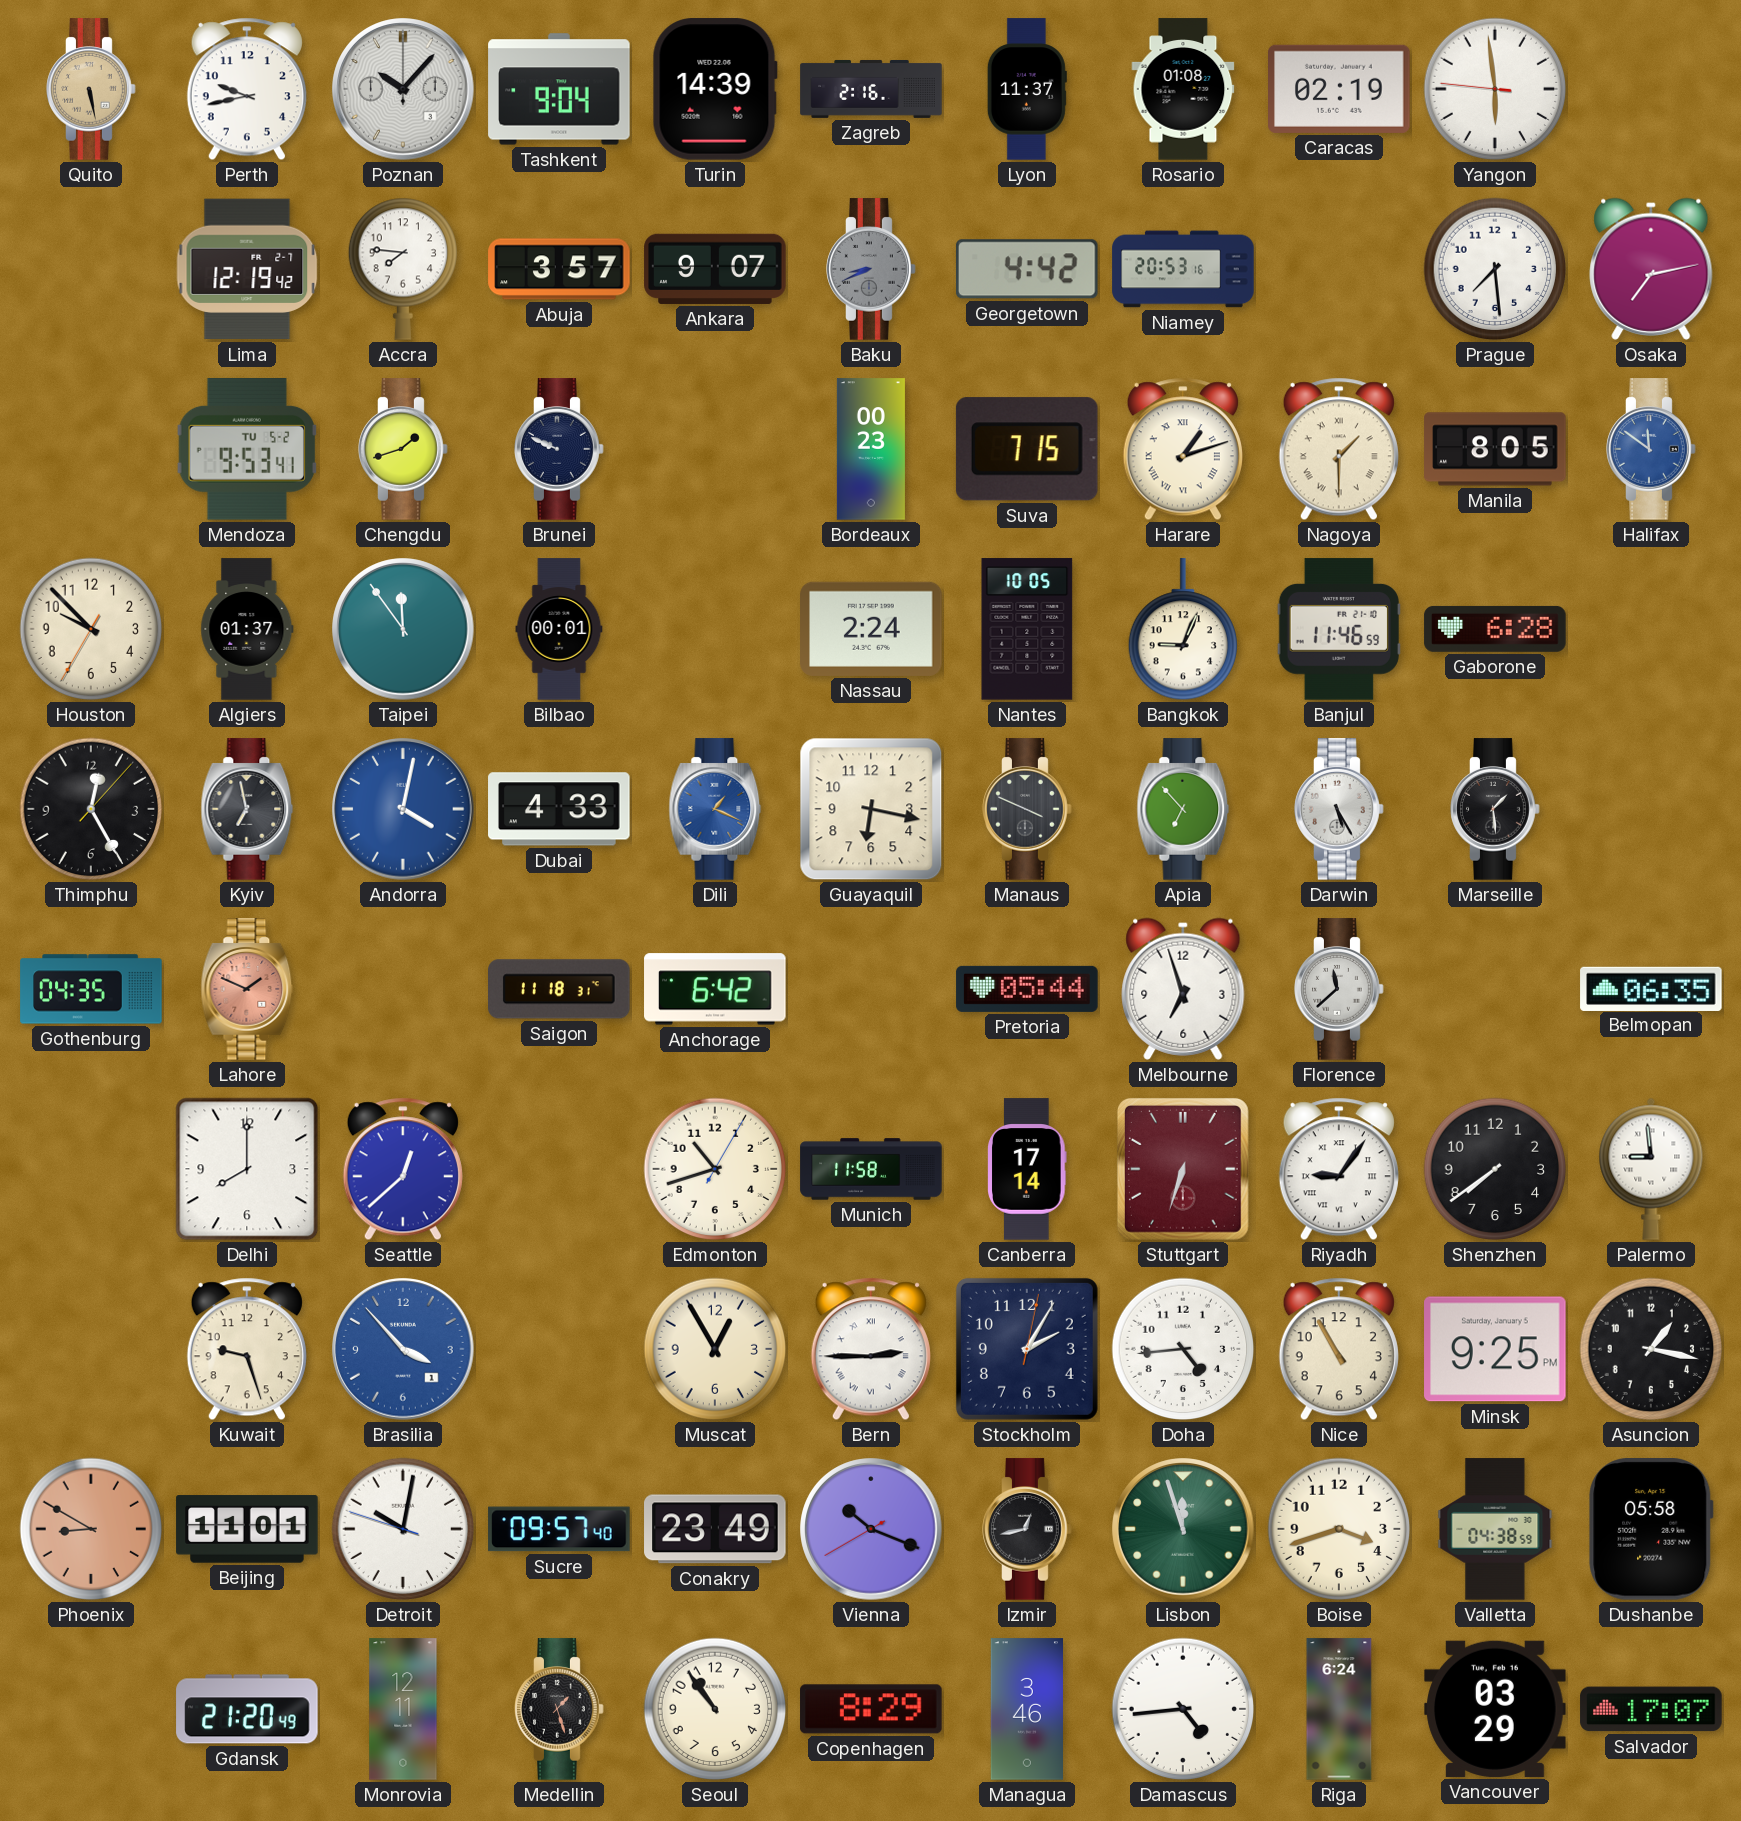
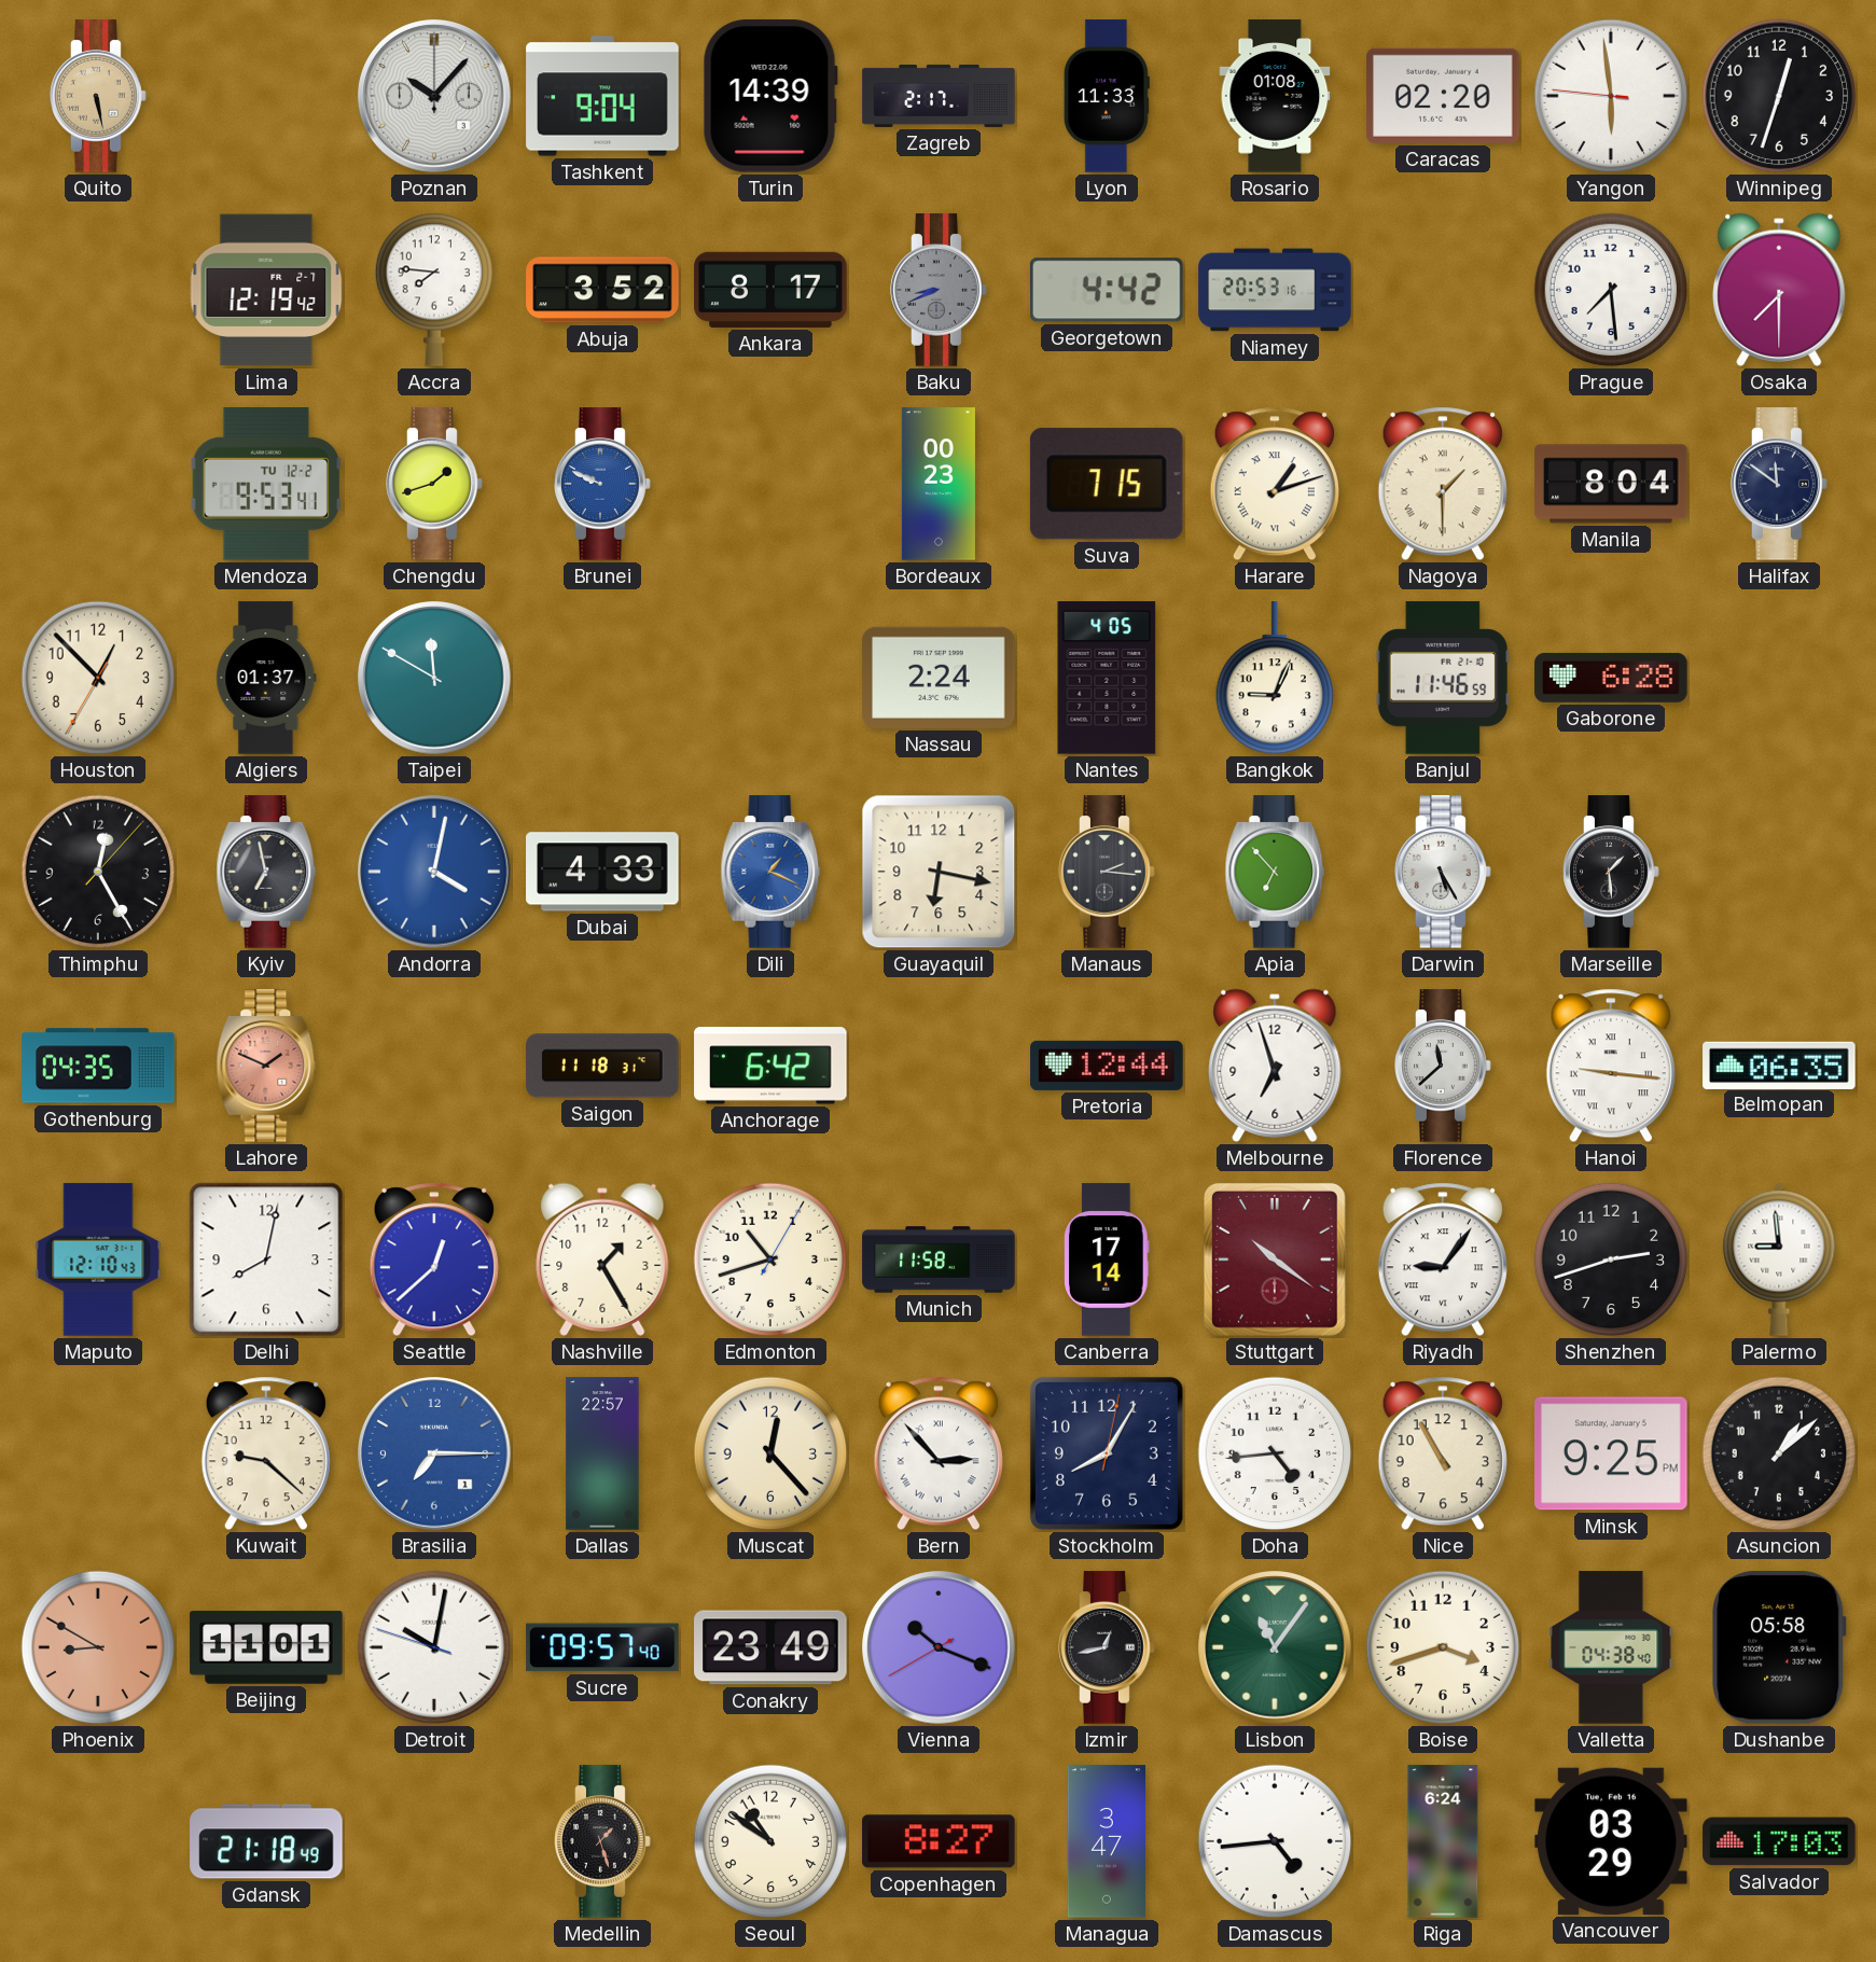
Perth: 9:43 -> none (247, 89)
Zagreb: 2:16 -> 2:17 (939, 96)
Lyon: 11:37 -> 11:33 (1107, 96)
Caracas: 02:19 -> 02:20 (1443, 96)
Winnipeg: none -> 12:33 (1779, 96)
Abuja: 3:57 -> 3:52 (602, 290)
Ankara: 9:07 -> 8:17 (770, 290)
Osaka: 7:13 -> 7:30 (1779, 290)
Mendoza date: TU 5-2 -> TU 12-2 (265, 485)
Brunei dial: navy -> blue (602, 484)
Manila: 8:05 -> 8:04 (1611, 484)
Halifax dial: blue -> navy (1779, 484)
Houston: 9:52 -> 12:52 (98, 678)
Taipei: 11:54 -> 11:50 (434, 678)
Bilbao: 00:01 -> none (559, 629)
Nantes: 10:05 -> 4:05 (1107, 678)
Manaus: 3:49 -> 2:16 (1107, 872)
Pretoria: 05:44 -> 12:44 (1107, 1066)
Hanoi: none -> 9:16 (1611, 1066)
Maputo: none -> 12:10 (98, 1260)
Delhi: 8:00 -> 8:02 (266, 1260)
Nashville: none -> 1:25 (602, 1260)
Stuttgart: 6:33 -> 10:21 (1275, 1260)
Shenzhen: 7:39 -> 2:42 (1611, 1260)
Kuwait: 9:27 -> 9:22 (266, 1453)
Brasilia: 3:53 -> 7:15 (434, 1453)
Dallas: none -> 22:57 (602, 1453)
Muscat: 12:55 -> 12:23 (770, 1453)
Bern: 2:45 -> 2:53 (939, 1453)
Stockholm: 2:05 -> 8:05 (1107, 1453)
Asuncion: 1:17 -> 1:08 (1779, 1453)
Lisbon: 11:57 -> 11:06 (1275, 1647)
Valletta: 04:38:59 -> 04:38:40 (1611, 1647)
Gdansk: 21:20 -> 21:18 (266, 1841)
Monrovia: 12:11 -> none (403, 1709)
Seoul: 10:54 -> 10:51 (770, 1841)
Copenhagen: 8:29 -> 8:27 (939, 1841)
Managua: 3:46 -> 3:47 (1106, 1841)
Salvador: 17:07 -> 17:03 (1779, 1841)
